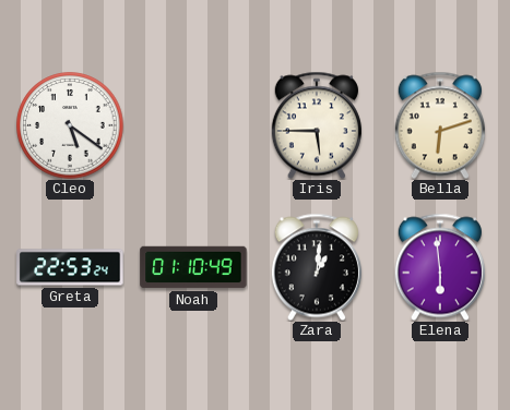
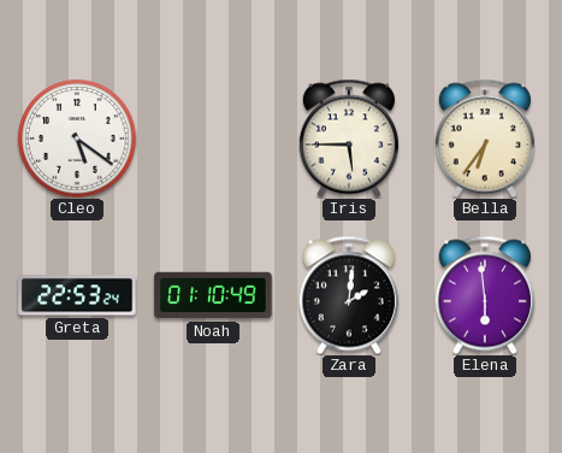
Bella: 6:12 -> 6:36 (485, 139)
Zara: 1:01 -> 2:01 (349, 295)
